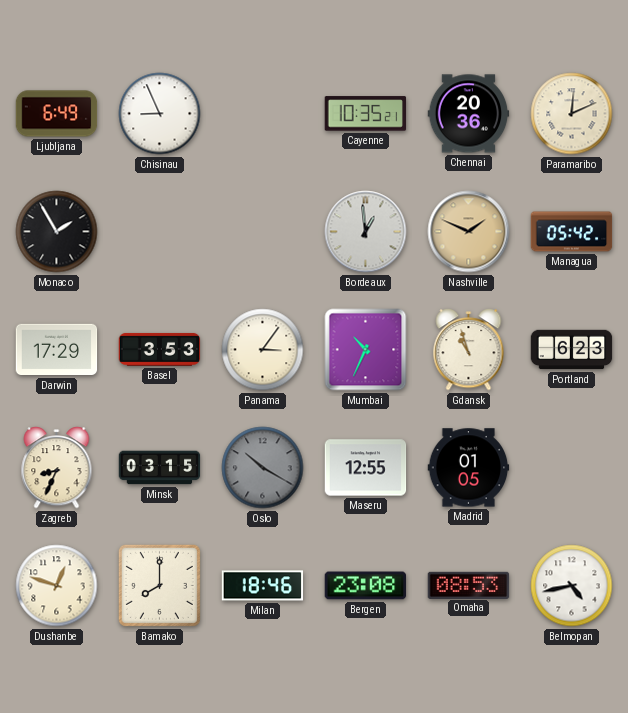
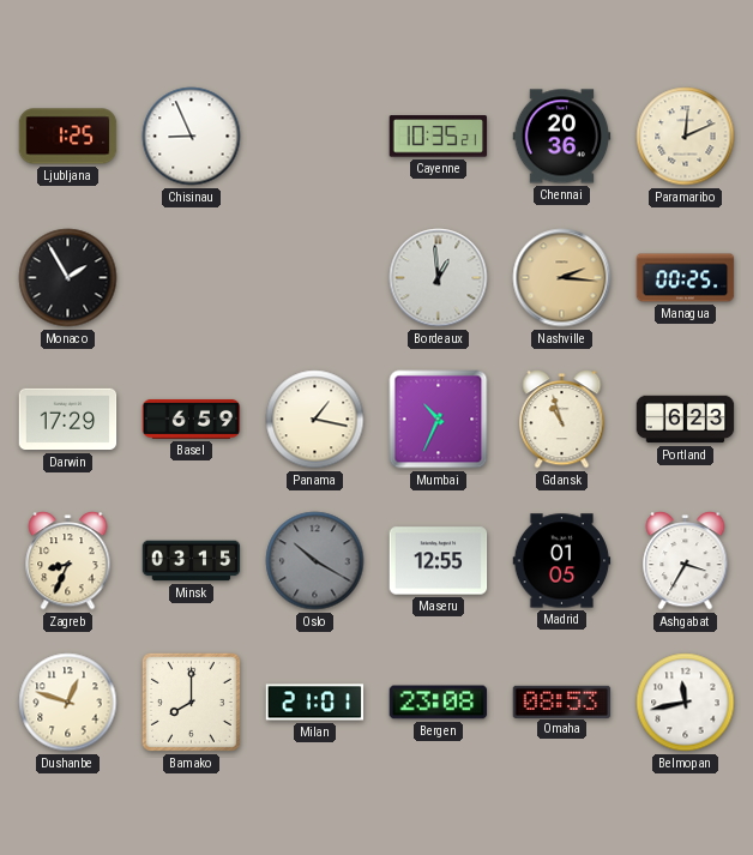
Ljubljana: 6:49 -> 1:25 (68, 137)
Nashville: 1:49 -> 2:16 (562, 278)
Managua: 05:42 -> 00:25 (686, 278)
Basel: 3:53 -> 6:59 (192, 419)
Panama: 3:06 -> 1:17 (315, 420)
Ashgabat: none -> 3:35 (686, 561)
Milan: 18:46 -> 21:01 (315, 703)
Belmopan: 4:43 -> 11:43 (686, 703)
